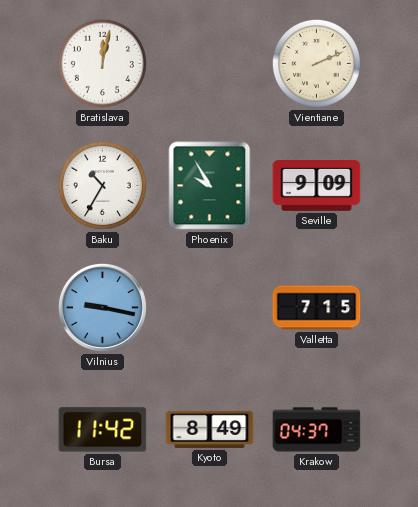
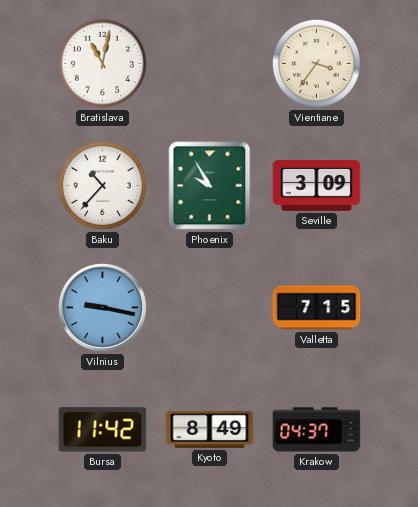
Bratislava: 12:02 -> 11:02 (102, 63)
Vientiane: 2:11 -> 3:36 (316, 63)
Baku: 10:35 -> 10:37 (102, 185)
Seville: 9:09 -> 3:09 (317, 186)
